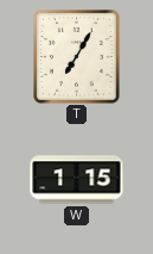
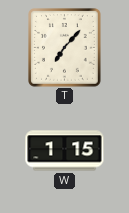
T: 7:05 -> 7:07 (65, 48)
